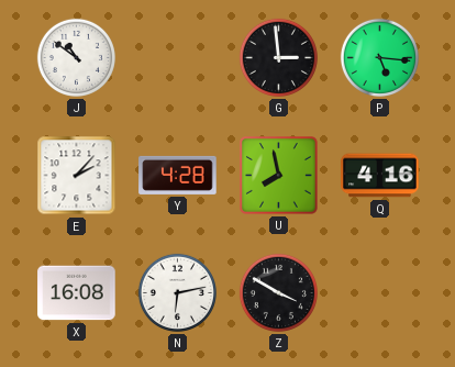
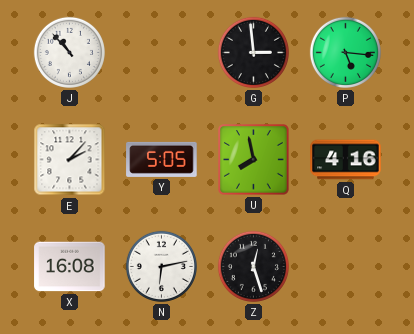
J: 10:51 -> 10:53 (69, 52)
Y: 4:28 -> 5:05 (162, 159)
Z: 3:50 -> 12:27 (253, 266)
